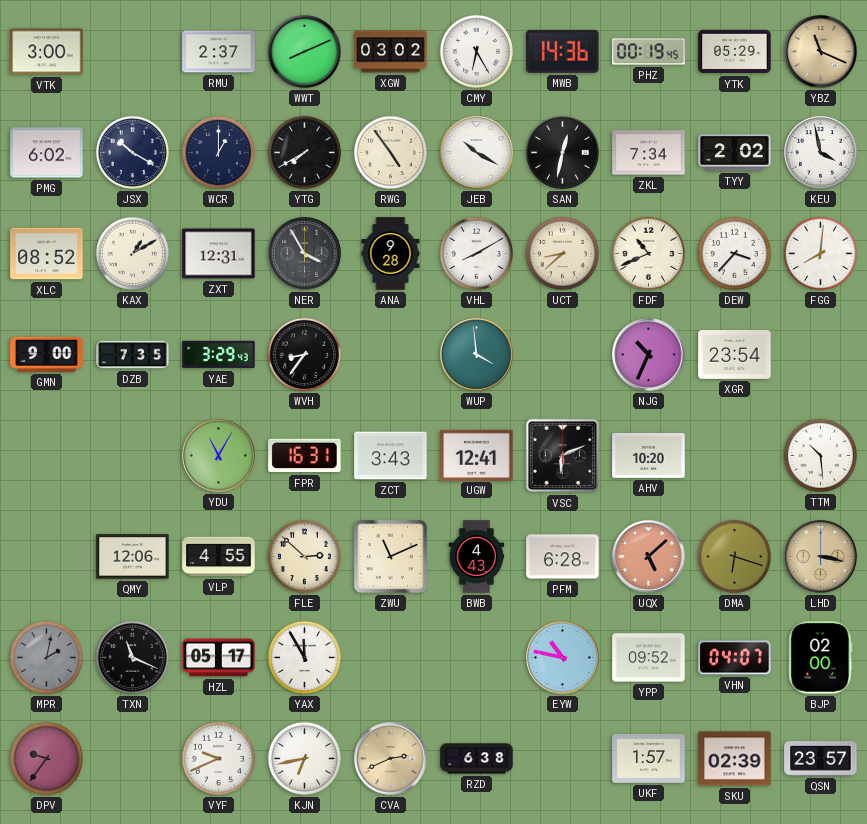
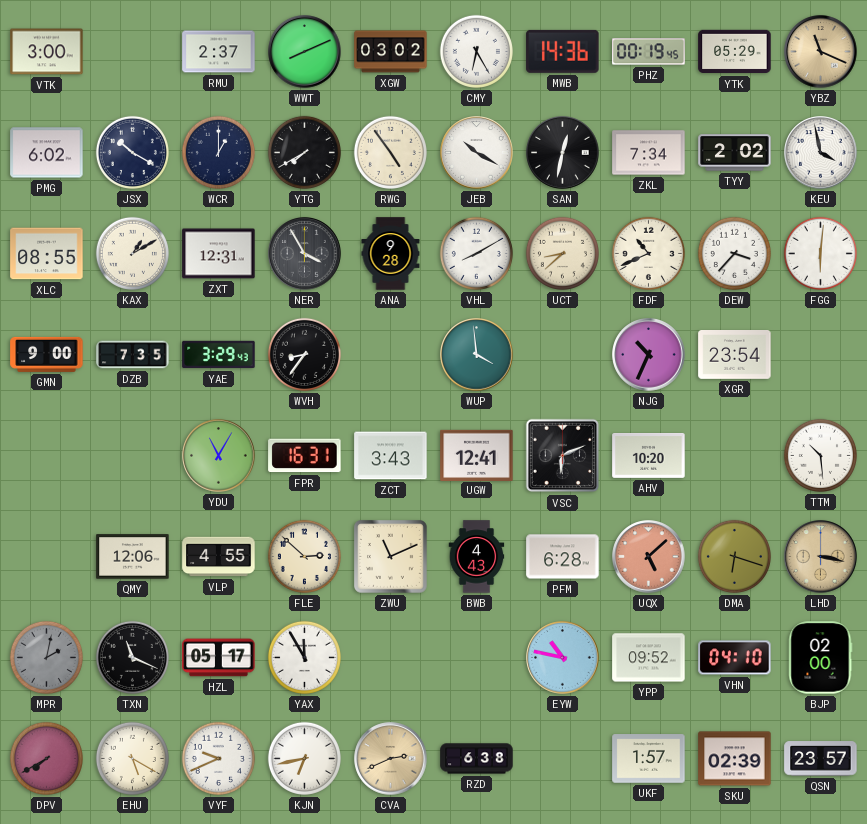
XLC: 08:52 -> 08:55 (47, 254)
FGG: 8:01 -> 6:01 (820, 253)
VHN: 04:07 -> 04:10 (735, 658)
DPV: 9:36 -> 7:40 (46, 758)
EHU: none -> 5:20 (132, 758)
